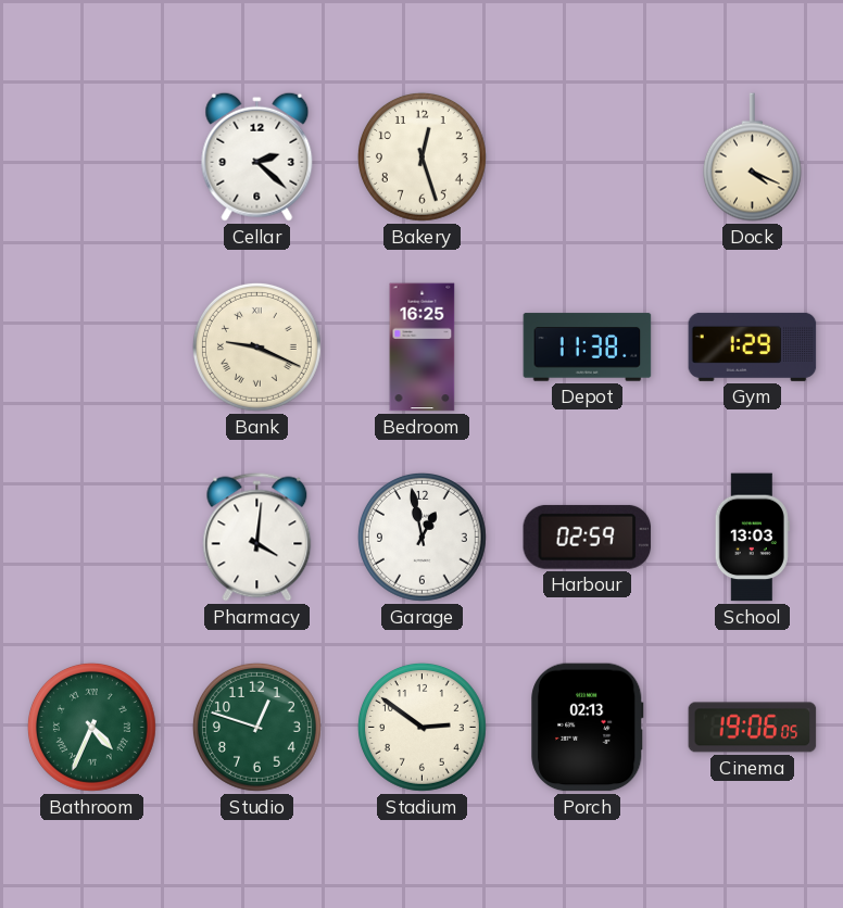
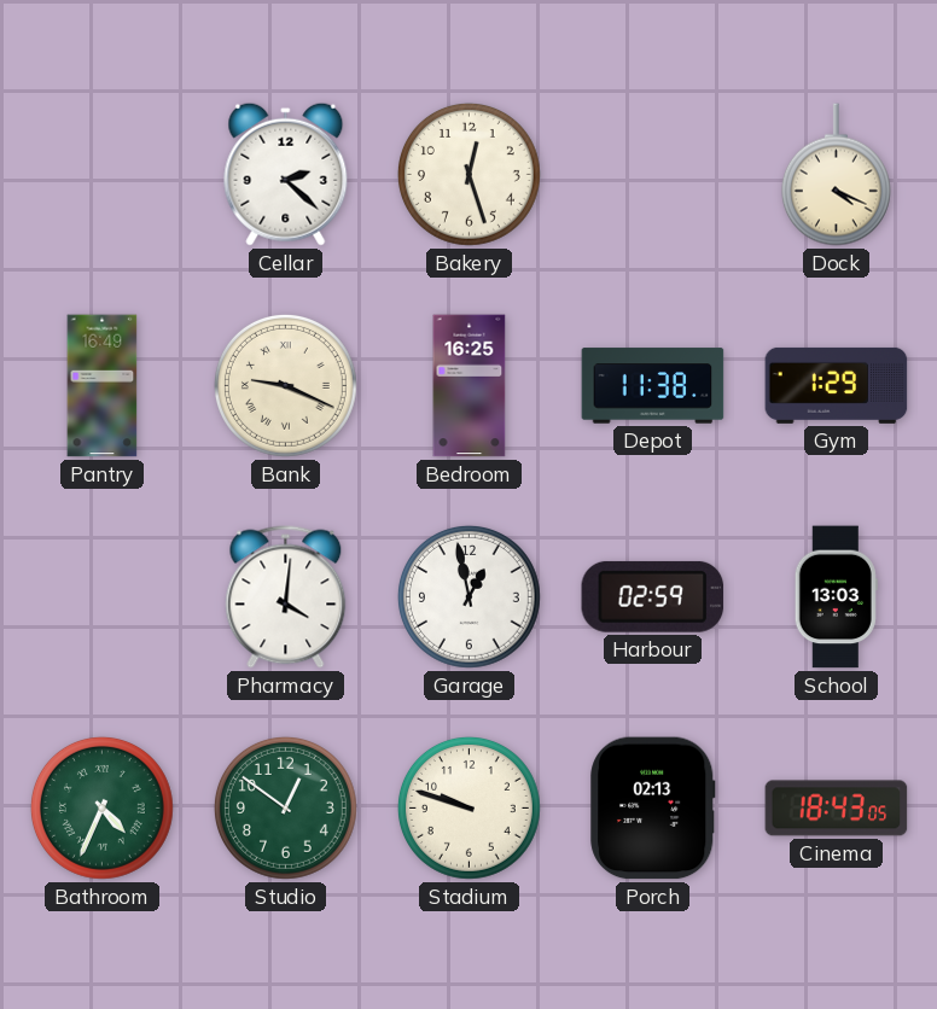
Pantry: none -> 16:49 (103, 386)
Studio: 12:48 -> 12:51 (285, 807)
Stadium: 2:51 -> 9:48 (468, 807)
Cinema: 19:06 -> 18:43 (837, 809)
